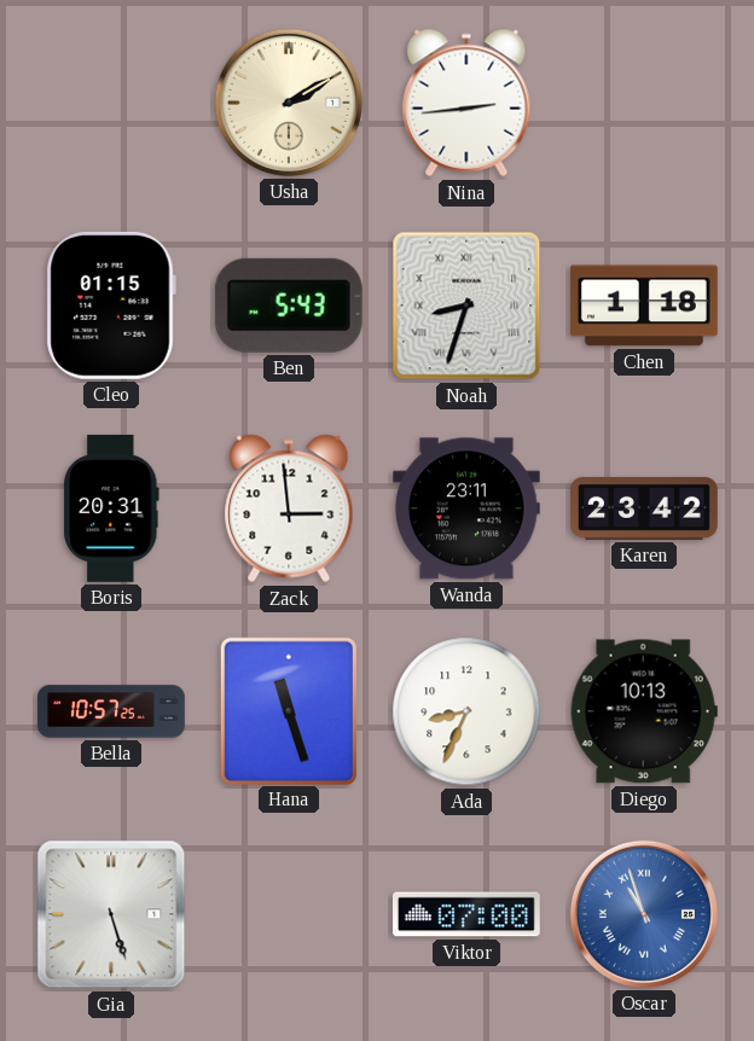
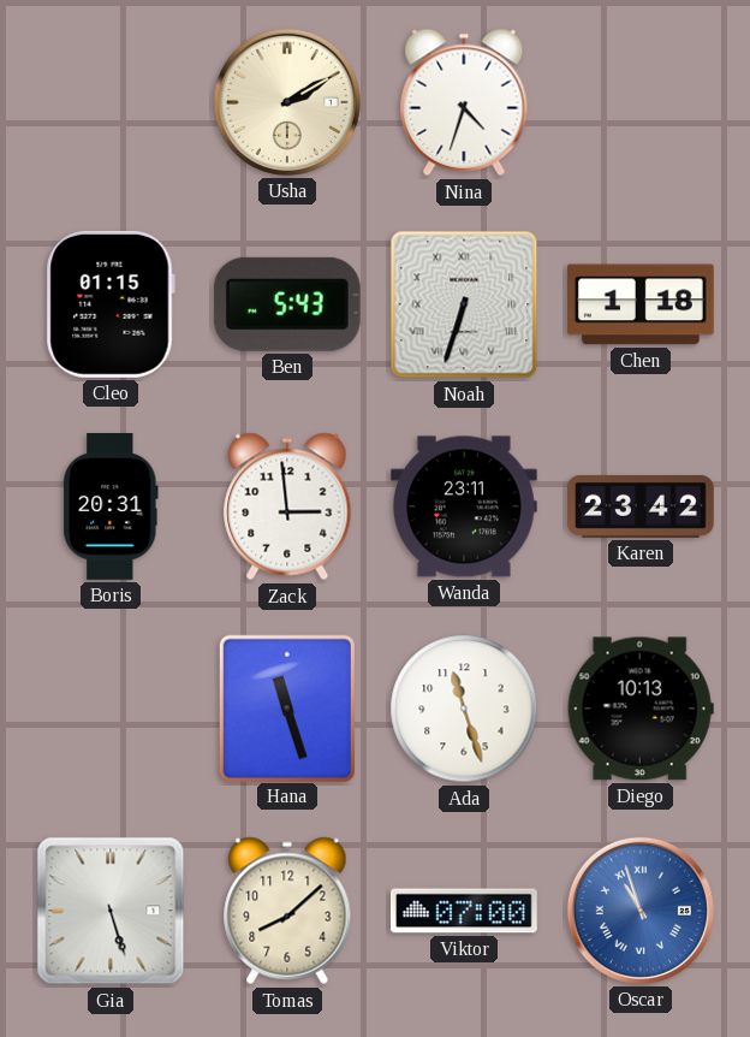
Nina: 2:44 -> 4:33 (464, 102)
Noah: 8:33 -> 6:33 (464, 304)
Bella: 10:57 -> none (111, 711)
Ada: 8:34 -> 11:27 (464, 709)
Tomas: none -> 8:08 (287, 911)
